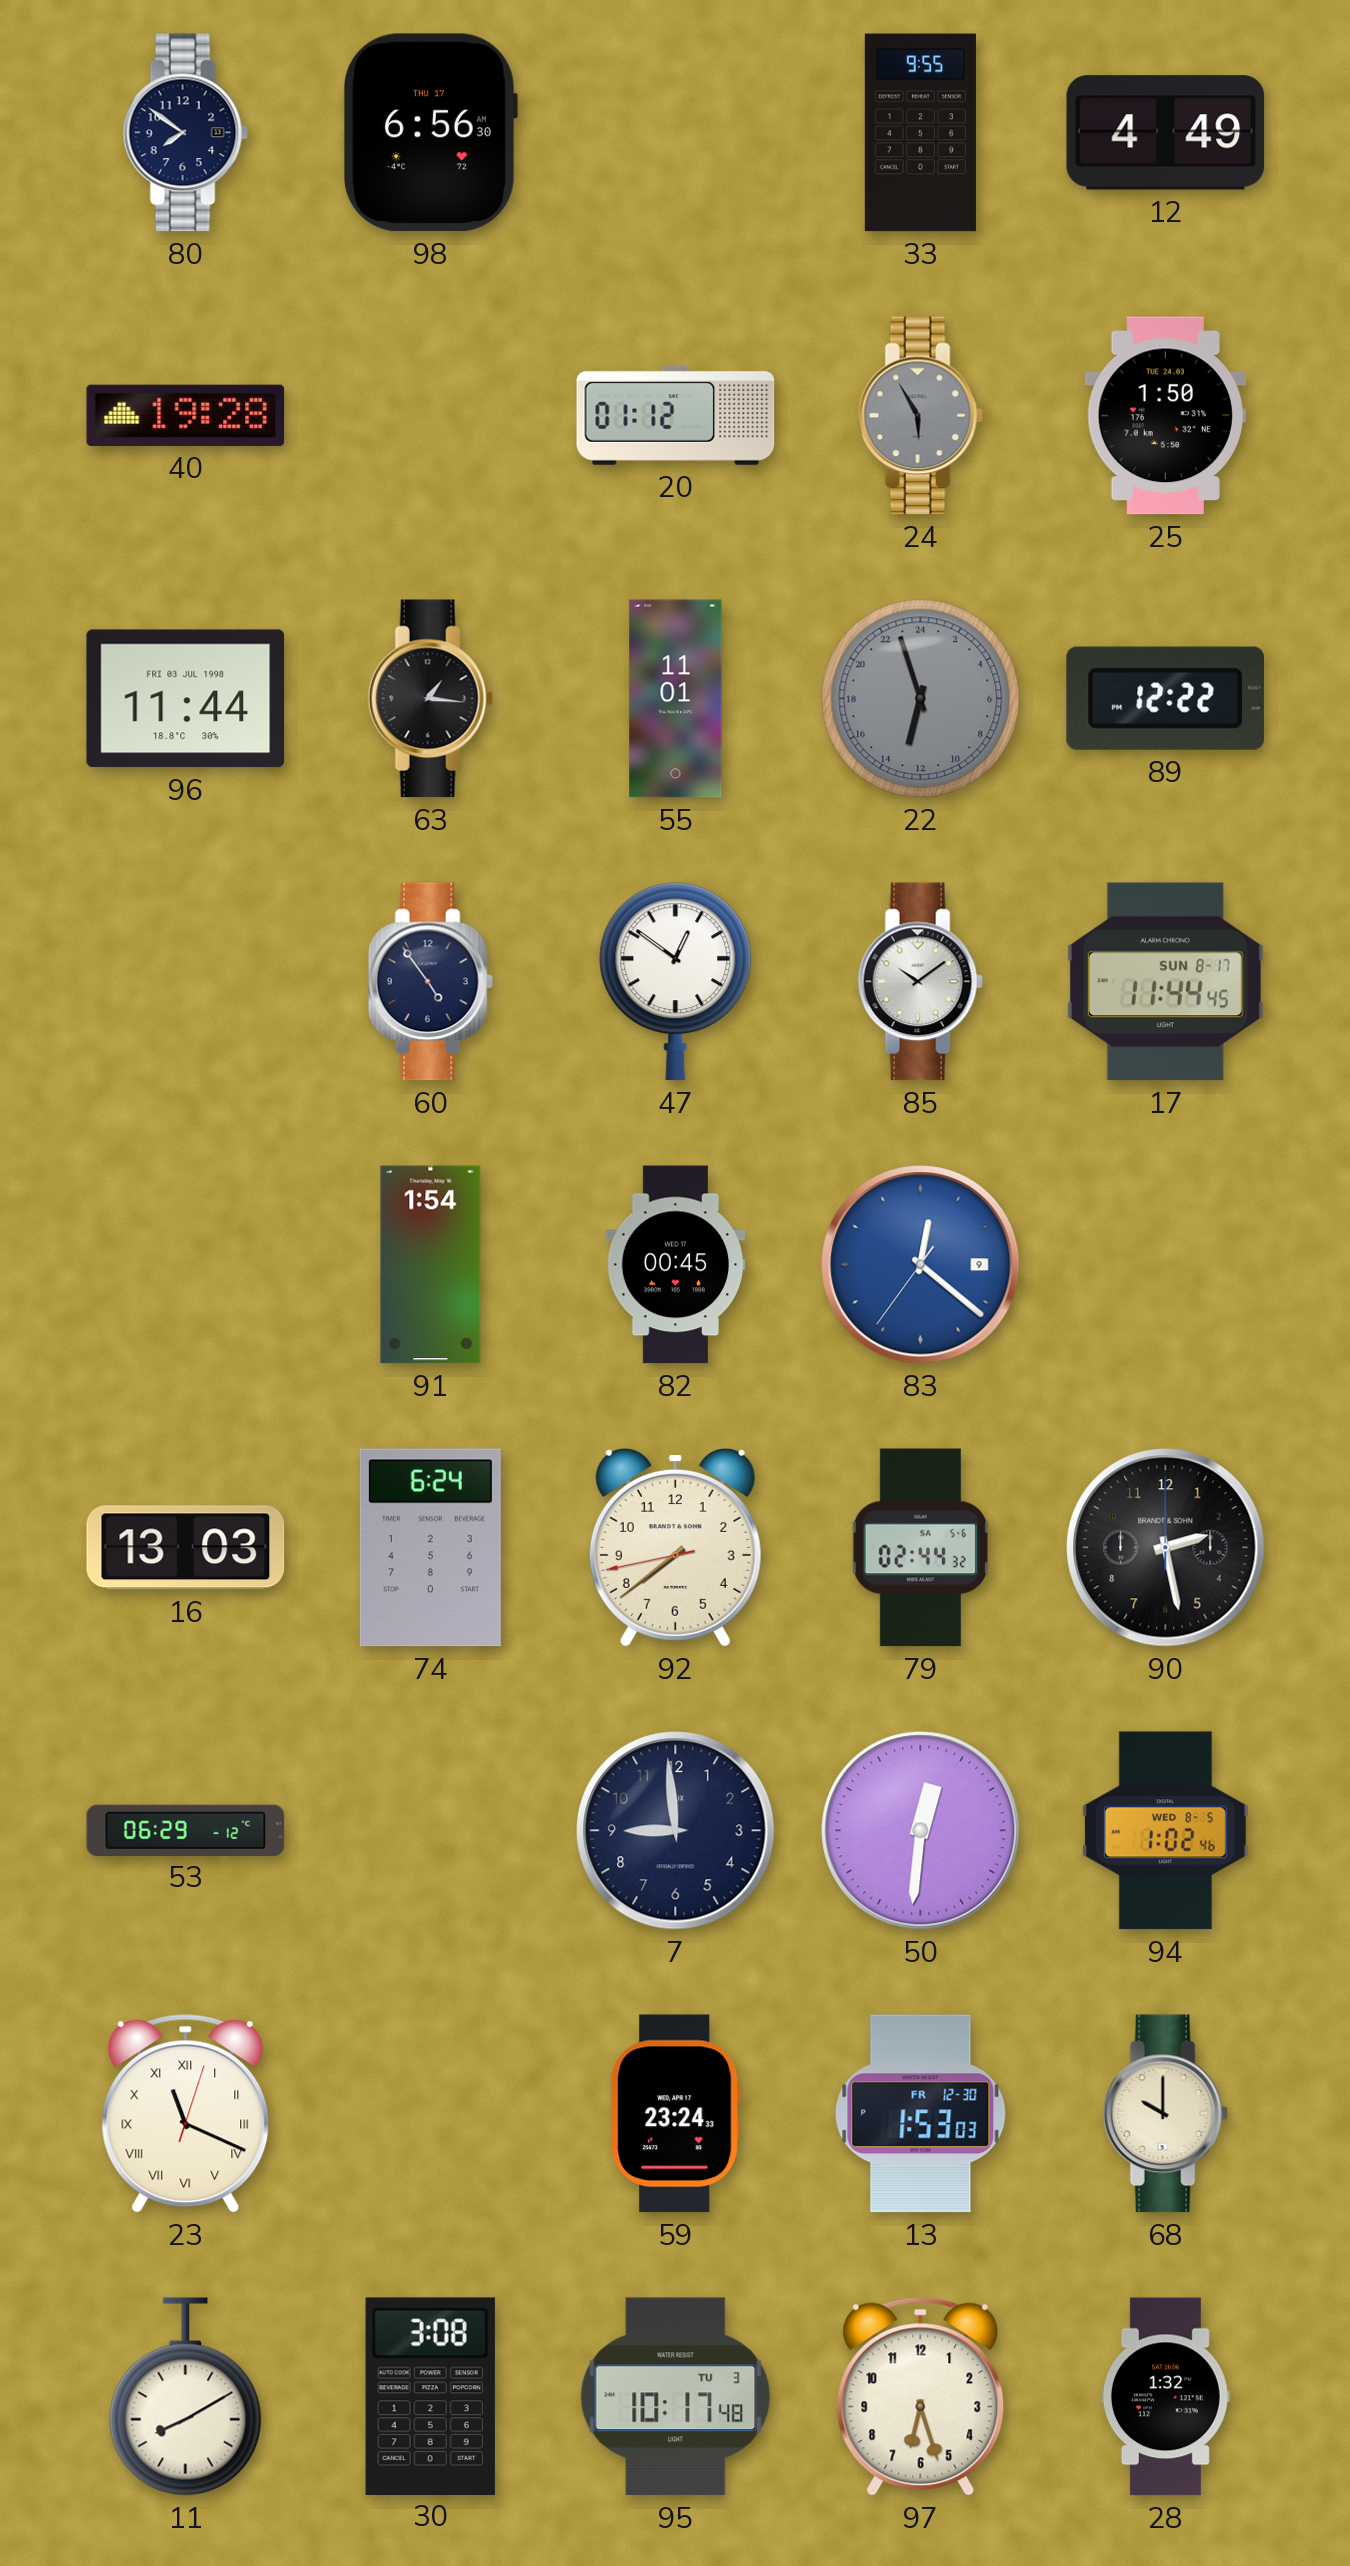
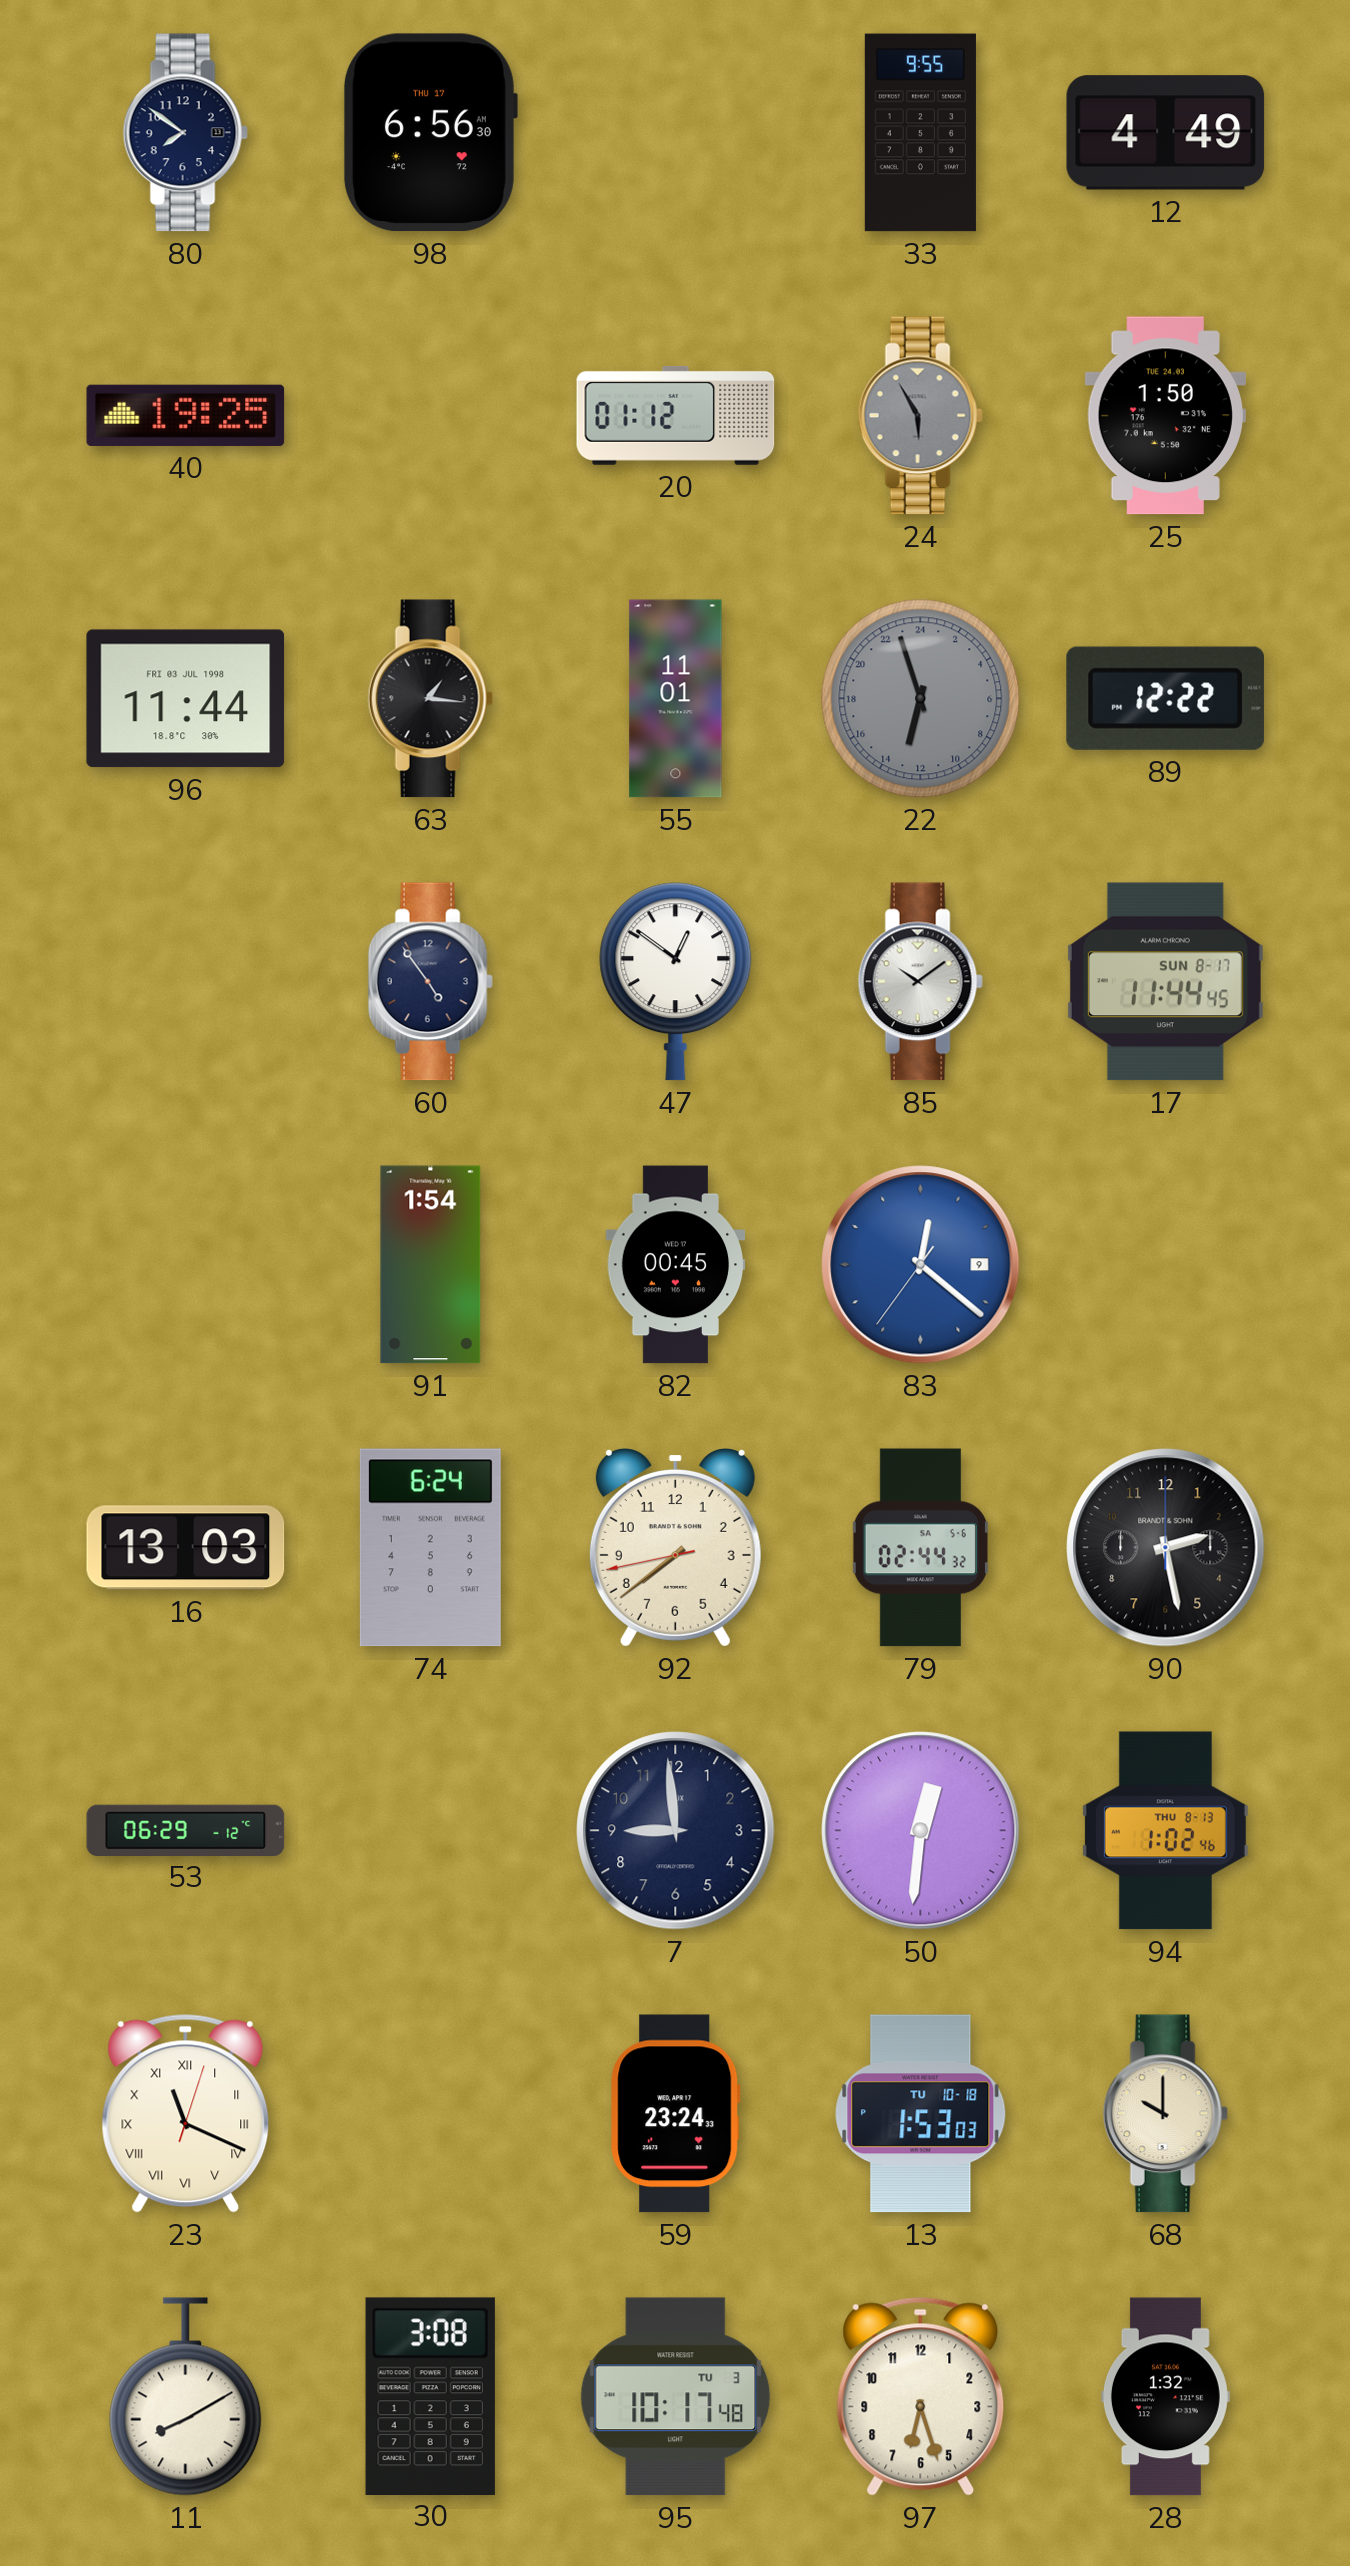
40: 19:28 -> 19:25 (186, 415)
94 date: WED 8-5 -> THU 8-13 (1165, 1831)
13 date: FR 12-30 -> TU 10-18 (921, 2114)
